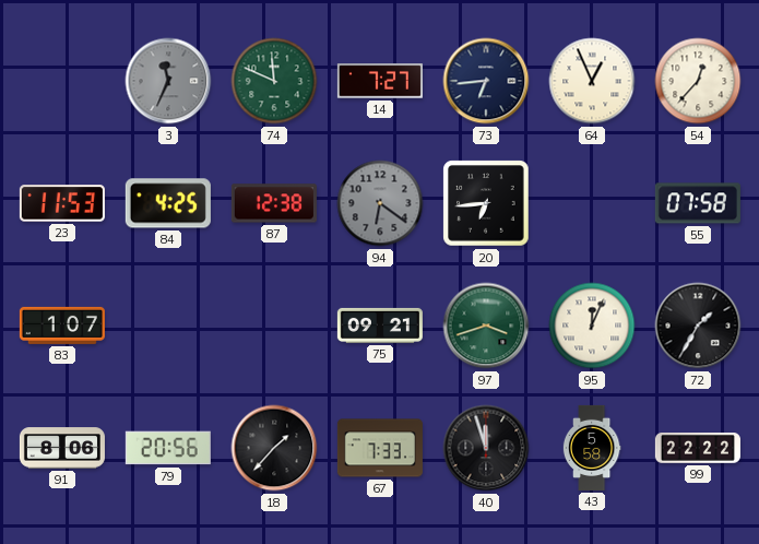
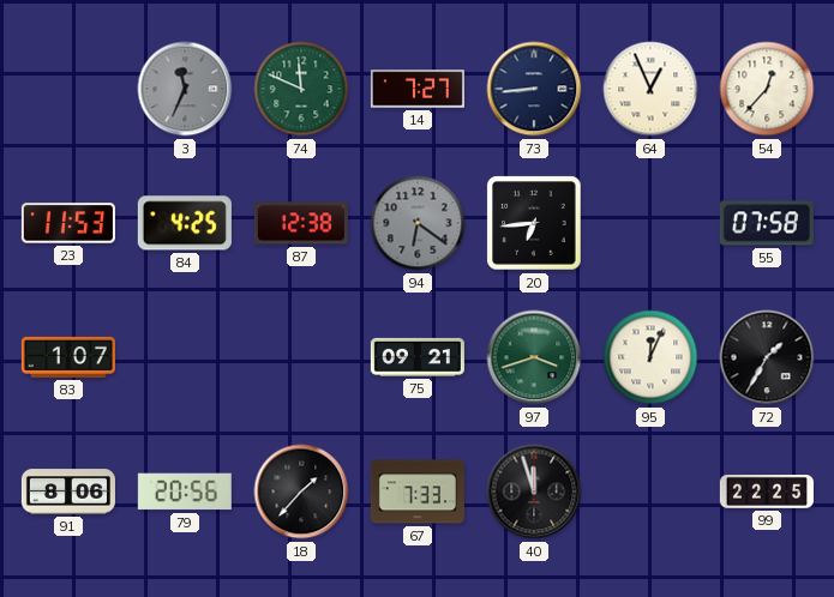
73: 6:44 -> 8:44 (534, 89)
43: 5:58 -> none (592, 448)
99: 22:22 -> 22:25 (767, 493)
